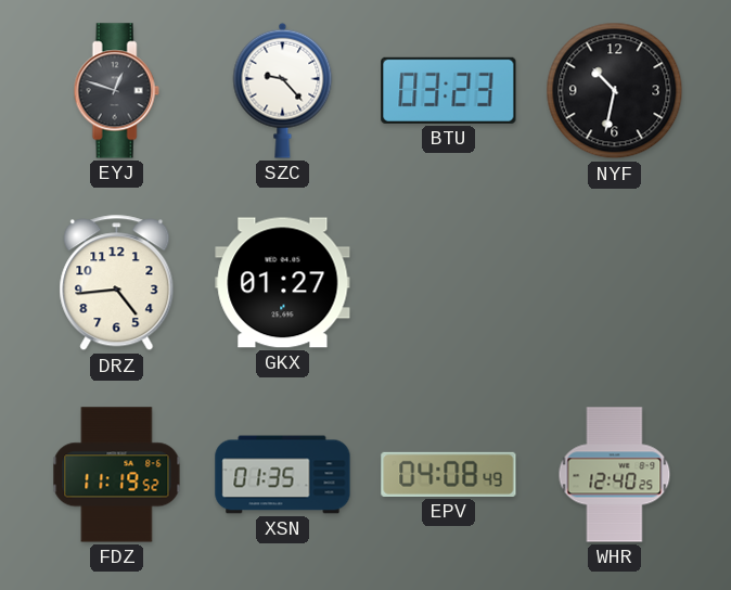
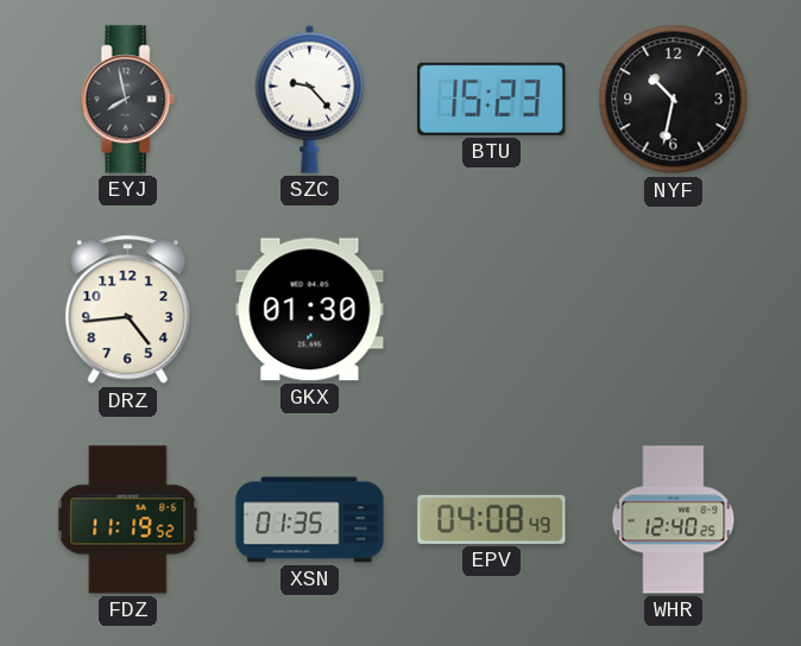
EYJ: 12:48 -> 7:58 (127, 100)
BTU: 03:23 -> 15:23 (492, 99)
GKX: 01:27 -> 01:30 (310, 310)
